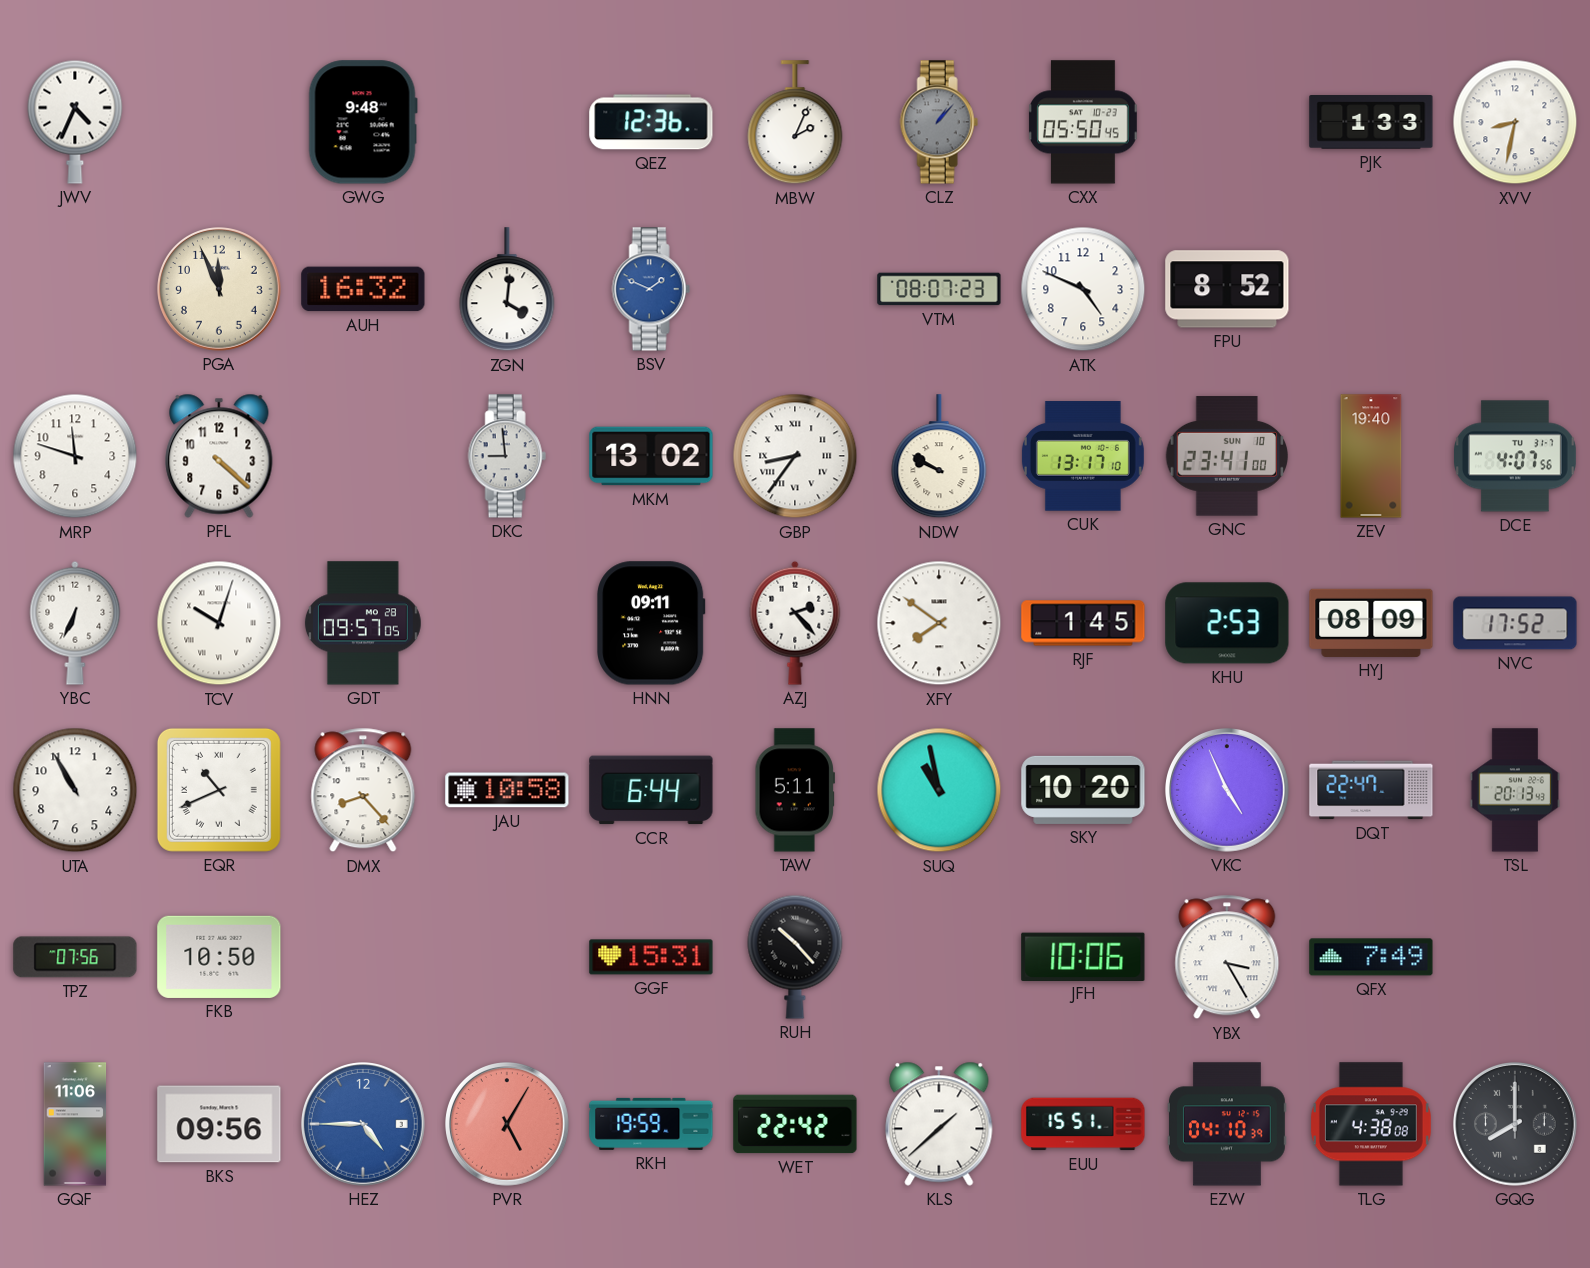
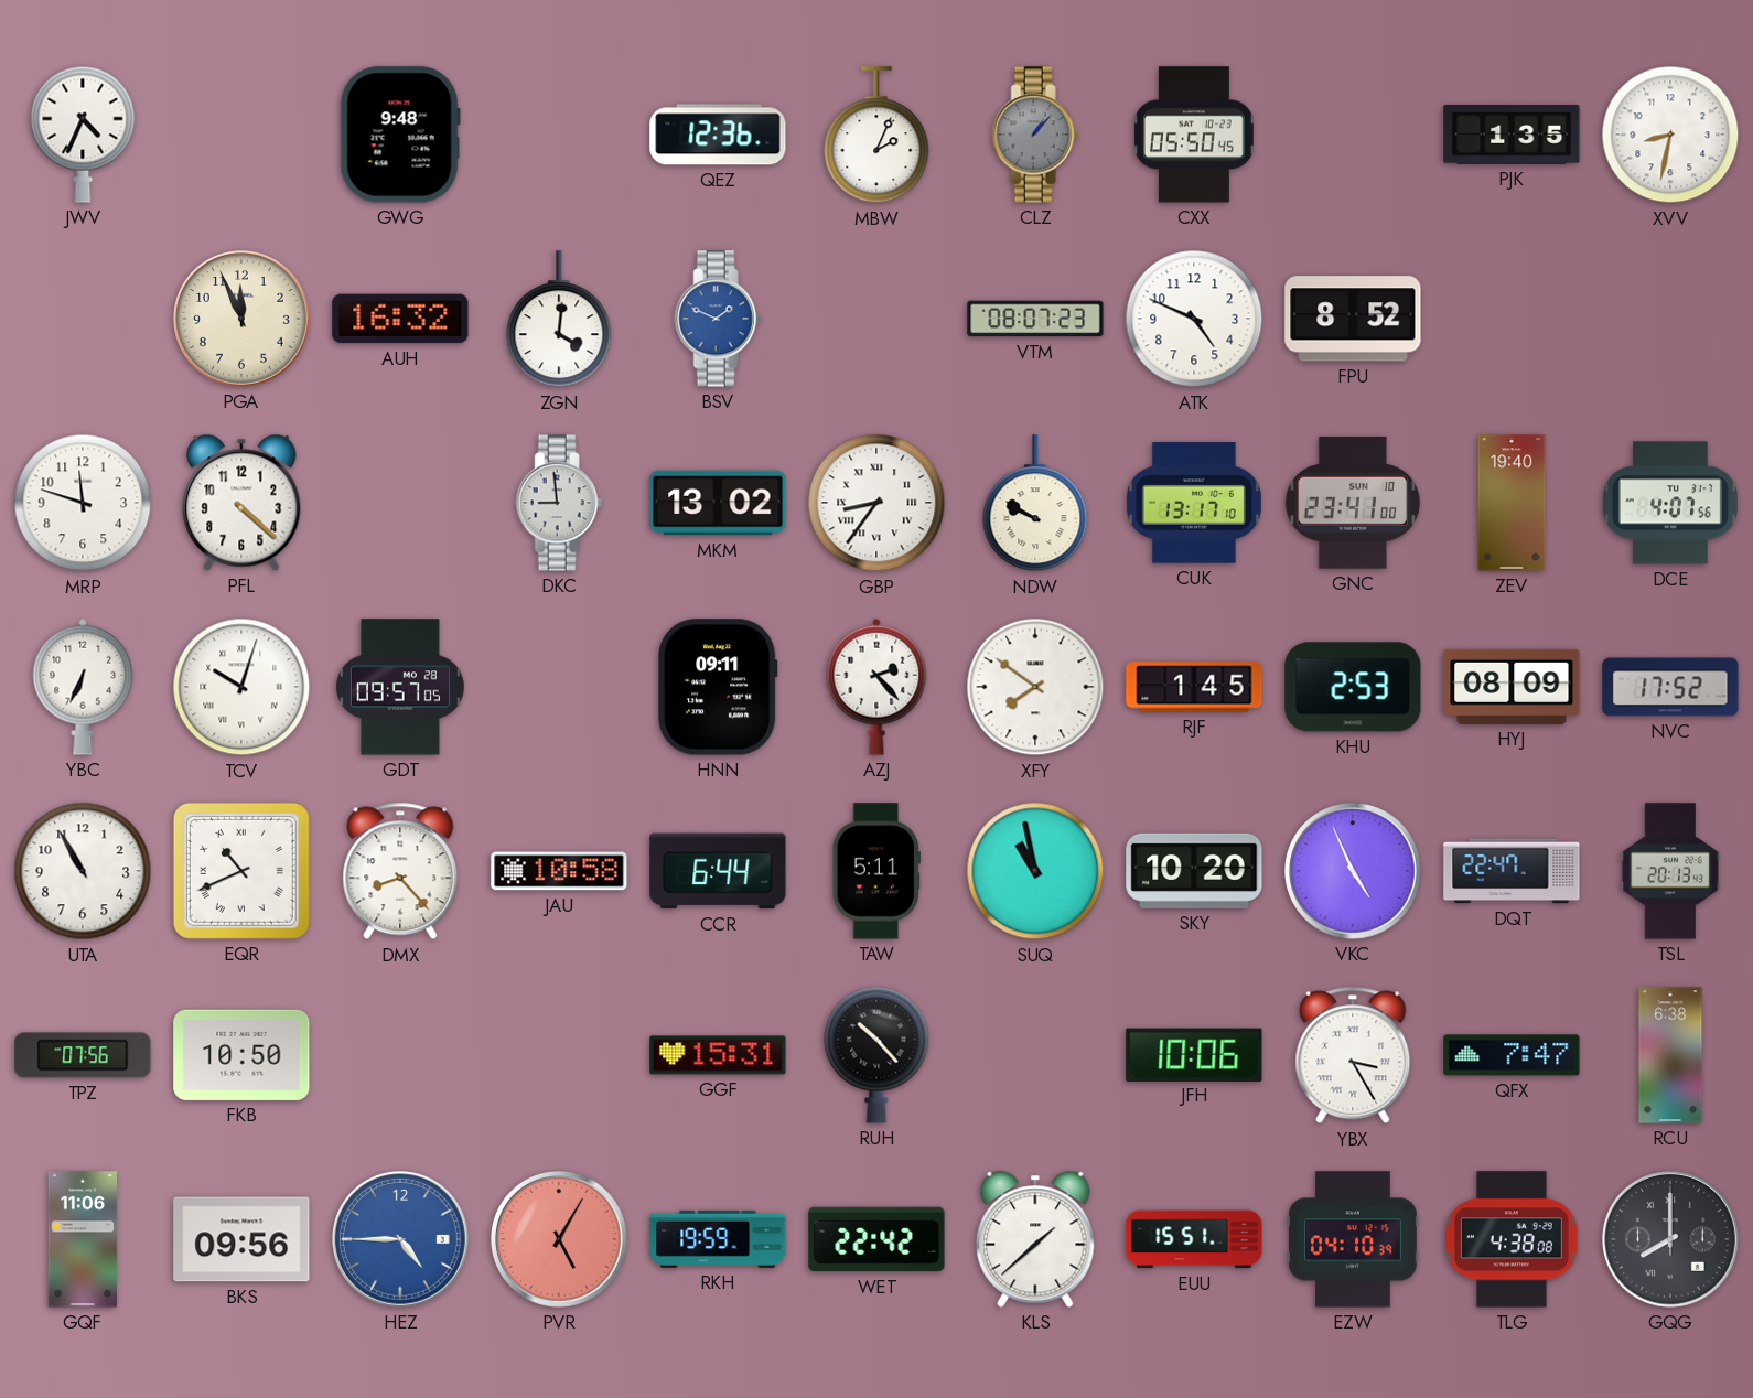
PJK: 1:33 -> 1:35 (1512, 135)
QFX: 7:49 -> 7:47 (1512, 1055)
RCU: none -> 6:38 (1670, 1055)
